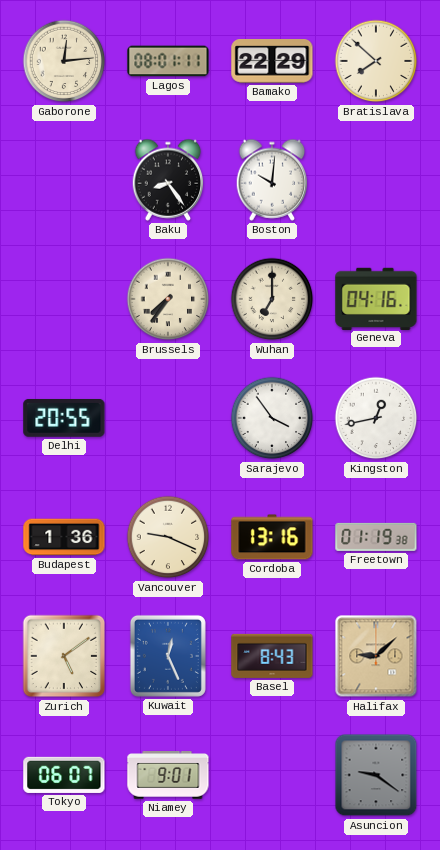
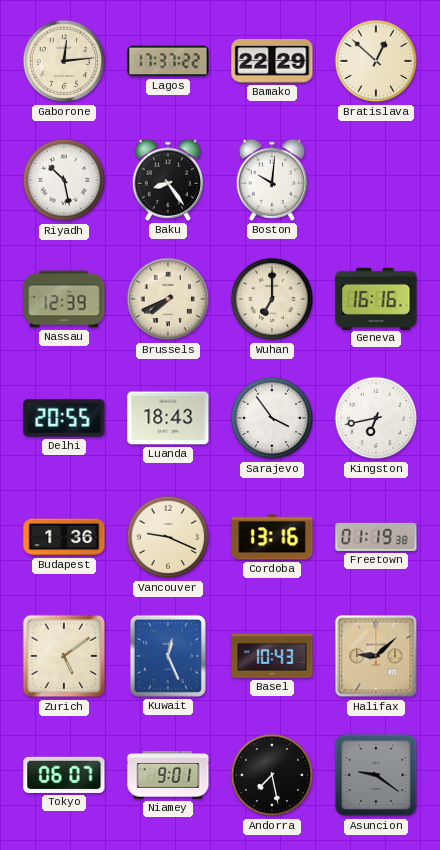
Lagos: 08:01 -> 17:37 (168, 61)
Bratislava: 7:52 -> 12:52 (376, 61)
Riyadh: none -> 10:28 (64, 180)
Nassau: none -> 12:39 (64, 299)
Brussels: 7:36 -> 7:41 (168, 299)
Geneva: 04:16 -> 16:16 (376, 298)
Luanda: none -> 18:43 (168, 418)
Kingston: 12:43 -> 6:43 (376, 418)
Basel: 8:43 -> 10:43 (272, 656)
Andorra: none -> 7:28 (272, 775)
